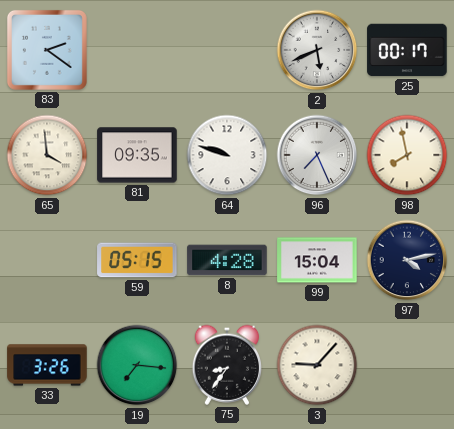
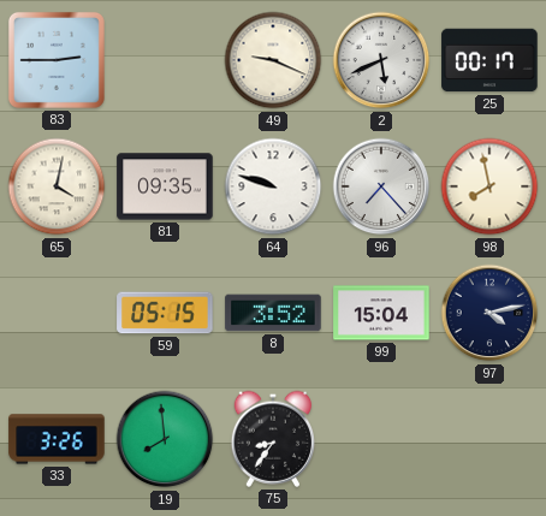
83: 2:21 -> 2:45 (57, 60)
49: none -> 9:19 (273, 60)
65: 3:59 -> 4:02 (57, 186)
96: 7:26 -> 7:23 (381, 186)
8: 4:28 -> 3:52 (273, 313)
19: 7:16 -> 7:59 (165, 439)
3: 9:07 -> none (317, 365)
